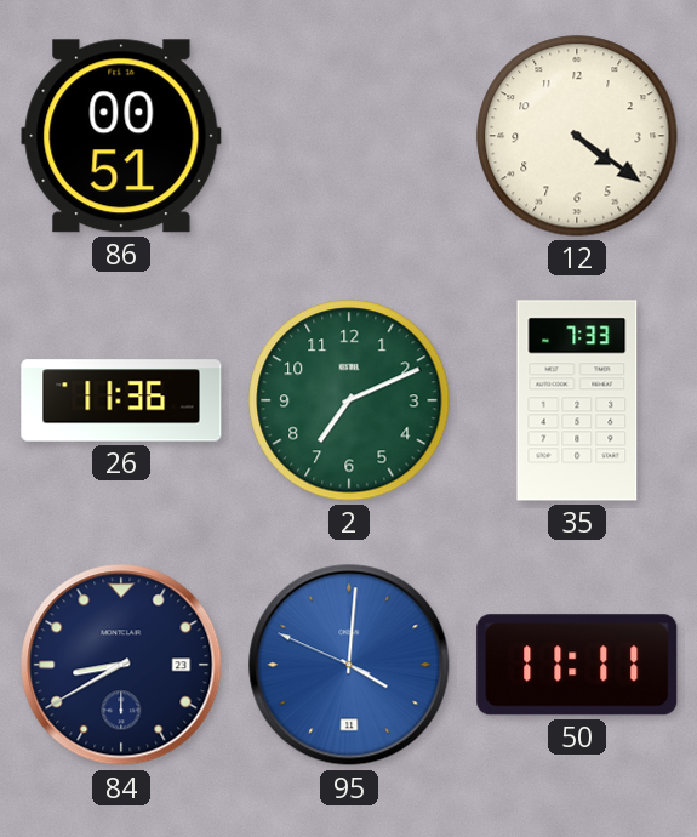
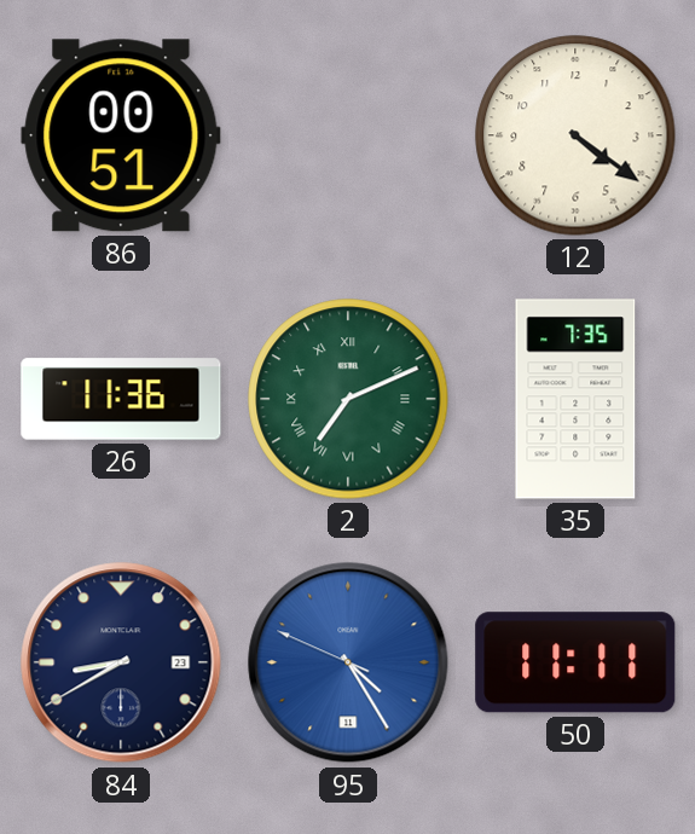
2 numerals: Arabic -> Roman (348, 399)
35: 7:33 -> 7:35 (575, 399)
95: 4:00 -> 4:24 (348, 662)
